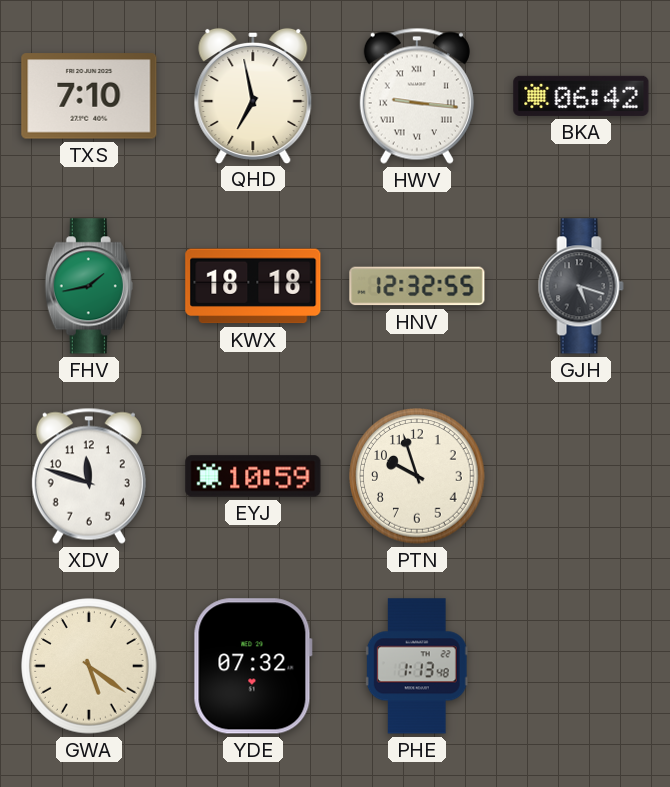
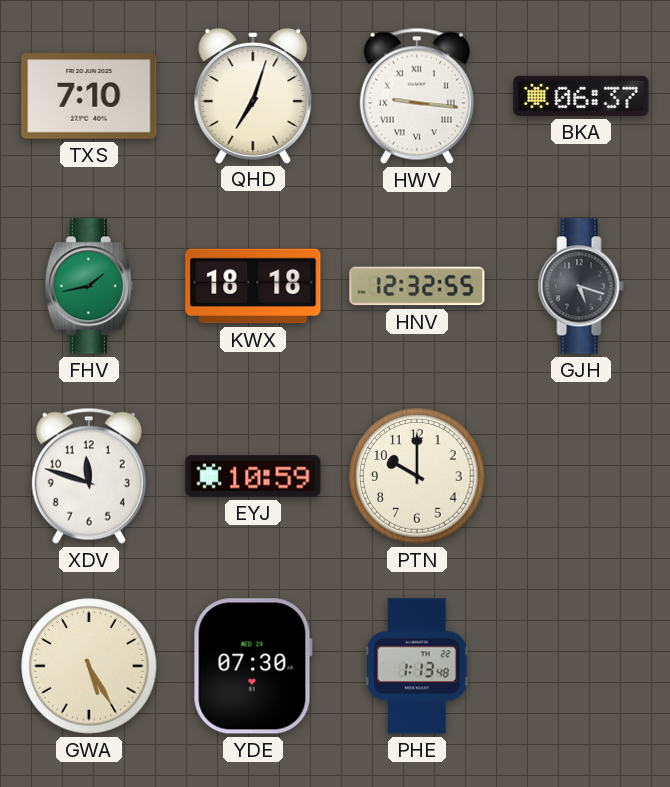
QHD: 6:58 -> 7:03 (253, 95)
BKA: 06:42 -> 06:37 (581, 96)
PTN: 9:57 -> 10:00 (417, 476)
GWA: 5:21 -> 5:25 (89, 666)
YDE: 07:32 -> 07:30 (253, 666)
